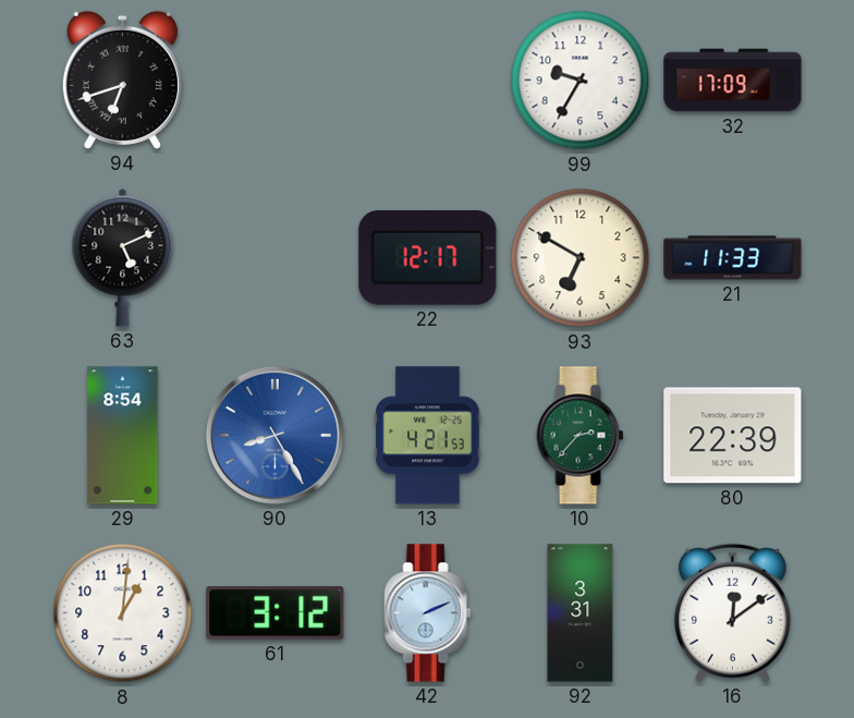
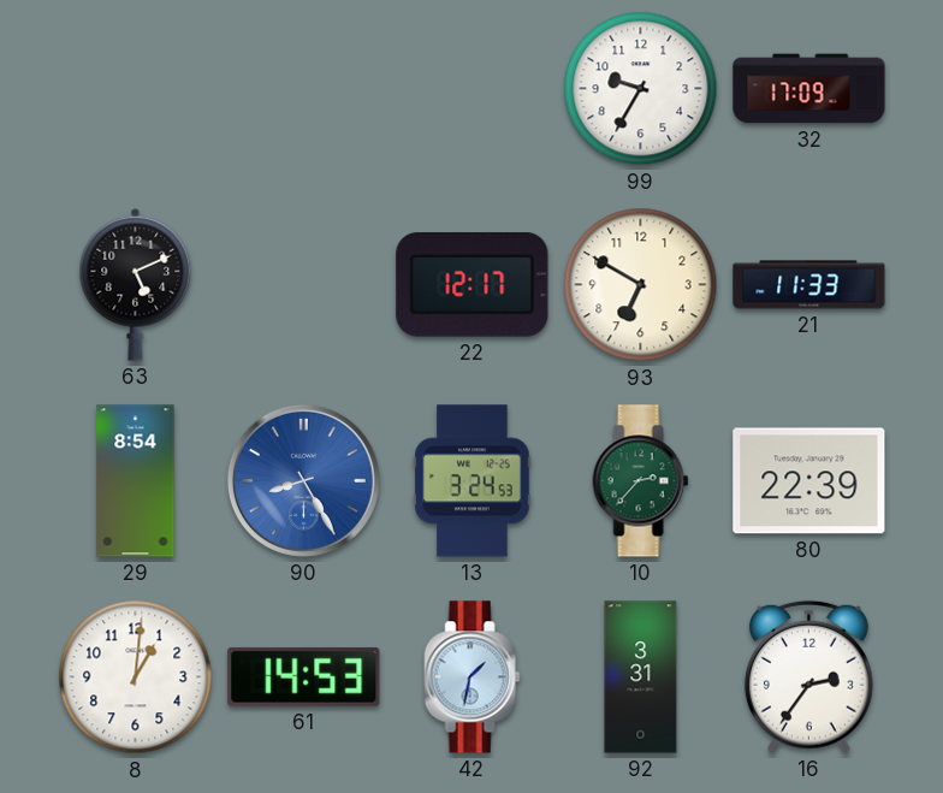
94: 6:42 -> none (122, 80)
13: 4:21 -> 3:24 (473, 481)
61: 3:12 -> 14:53 (304, 676)
42: 2:11 -> 1:32 (473, 677)
16: 12:09 -> 2:36 (808, 676)
